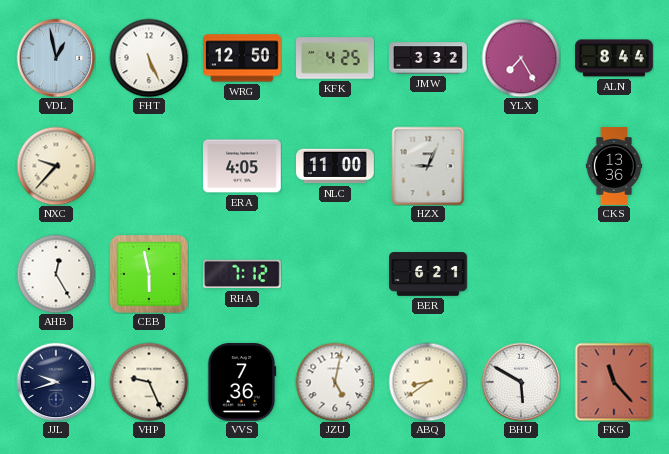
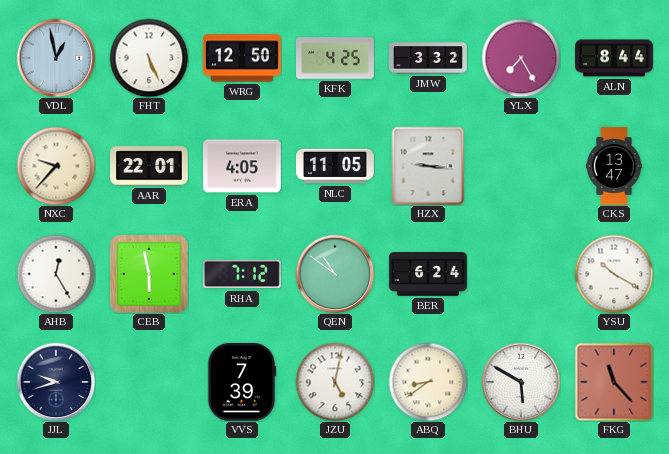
AAR: none -> 22:01 (150, 166)
NLC: 11:00 -> 11:05 (336, 166)
HZX: 9:04 -> 9:16 (428, 166)
CKS: 13:36 -> 13:47 (614, 166)
QEN: none -> 10:51 (335, 274)
BER: 6:21 -> 6:24 (428, 274)
YSU: none -> 10:20 (614, 274)
VHP: 9:26 -> none (149, 382)
VVS: 7:36 -> 7:39 (242, 383)
